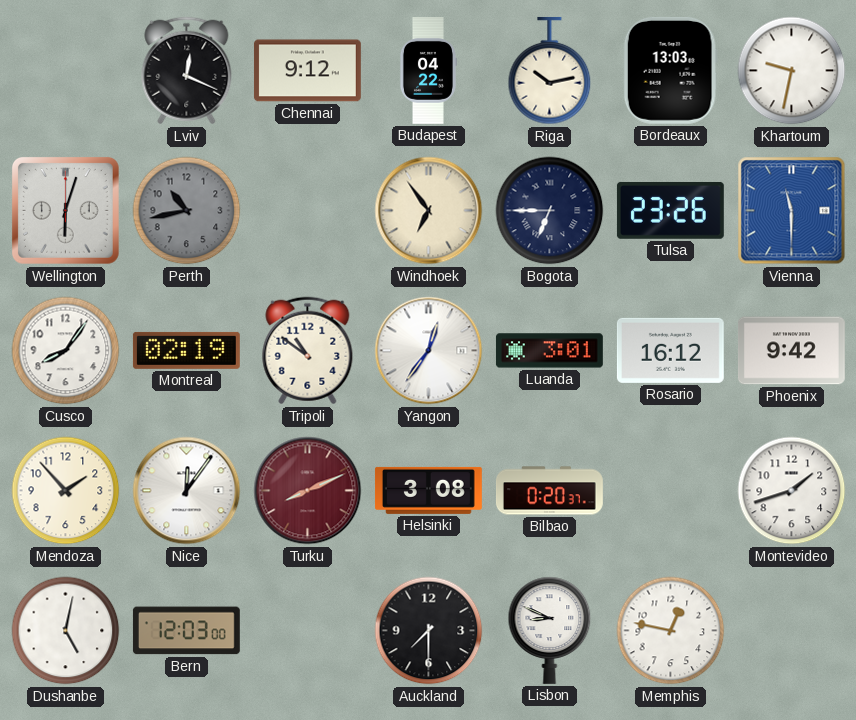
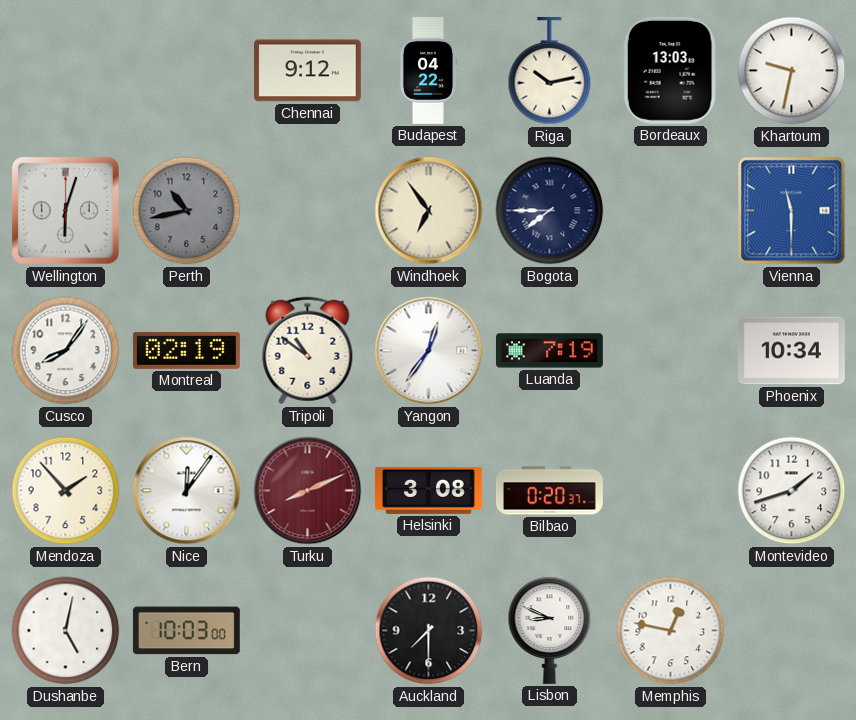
Lviv: 12:19 -> none (187, 71)
Bogota: 6:45 -> 7:45 (550, 211)
Tulsa: 23:26 -> none (670, 210)
Luanda: 3:01 -> 7:19 (549, 351)
Rosario: 16:12 -> none (670, 350)
Phoenix: 9:42 -> 10:34 (791, 351)
Bern: 12:03 -> 10:03 (186, 631)
